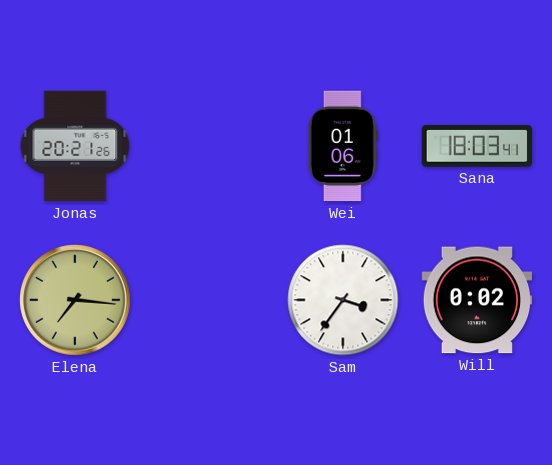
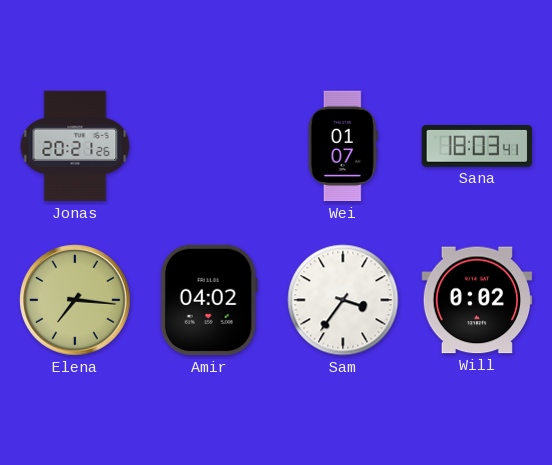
Wei: 01:06 -> 01:07 (343, 146)
Amir: none -> 04:02 (209, 300)
